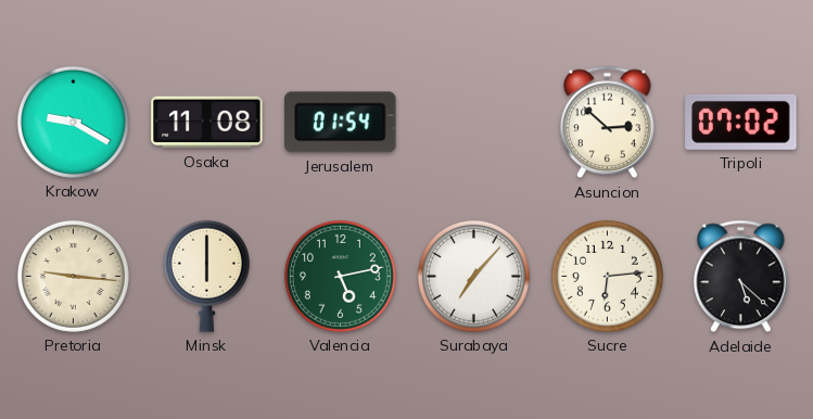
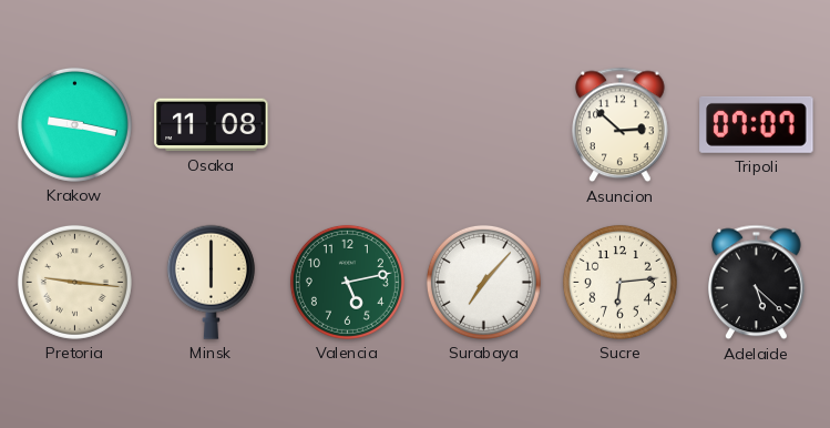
Krakow: 9:20 -> 9:17 (74, 124)
Jerusalem: 01:54 -> none (341, 123)
Tripoli: 07:02 -> 07:07 (757, 124)
